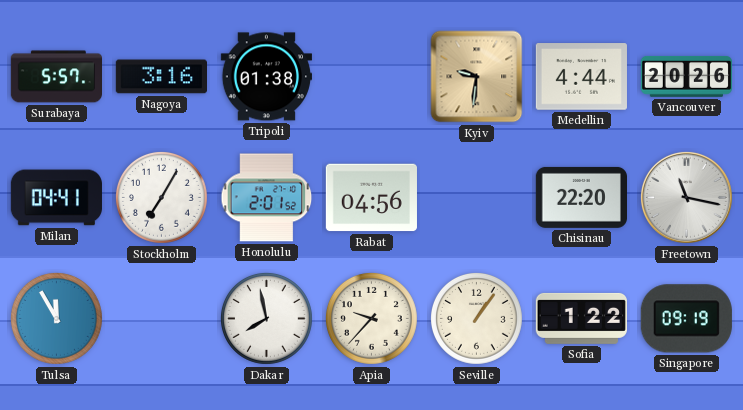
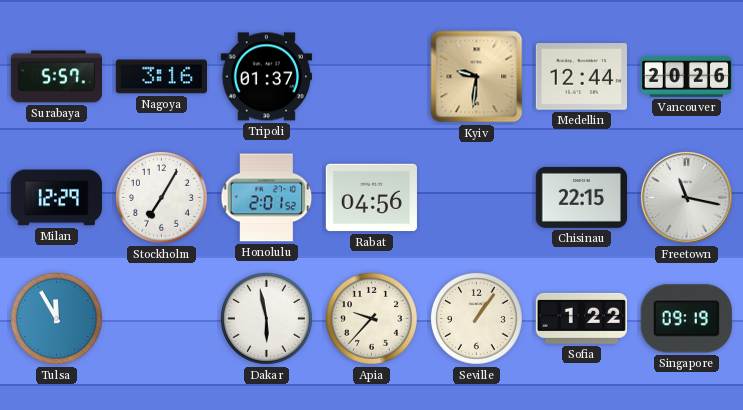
Tripoli: 01:38 -> 01:37 (266, 77)
Medellin: 4:44 -> 12:44 (581, 77)
Milan: 04:41 -> 12:29 (56, 198)
Chisinau: 22:20 -> 22:15 (581, 197)
Dakar: 7:58 -> 5:58 (266, 318)
